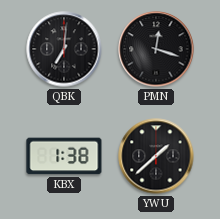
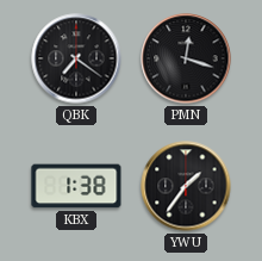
QBK: 7:01 -> 7:21 (76, 58)
YWU: 1:38 -> 1:36 (186, 186)
